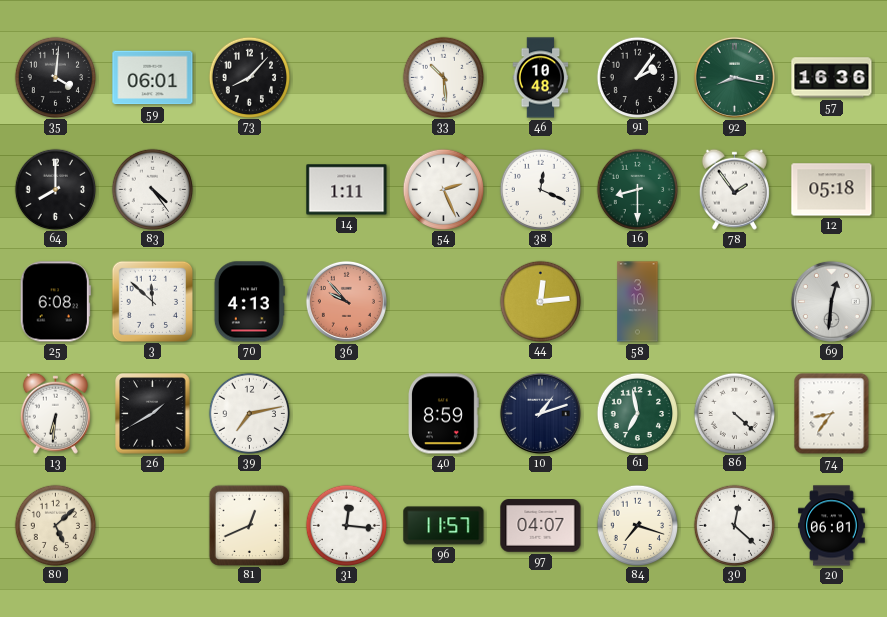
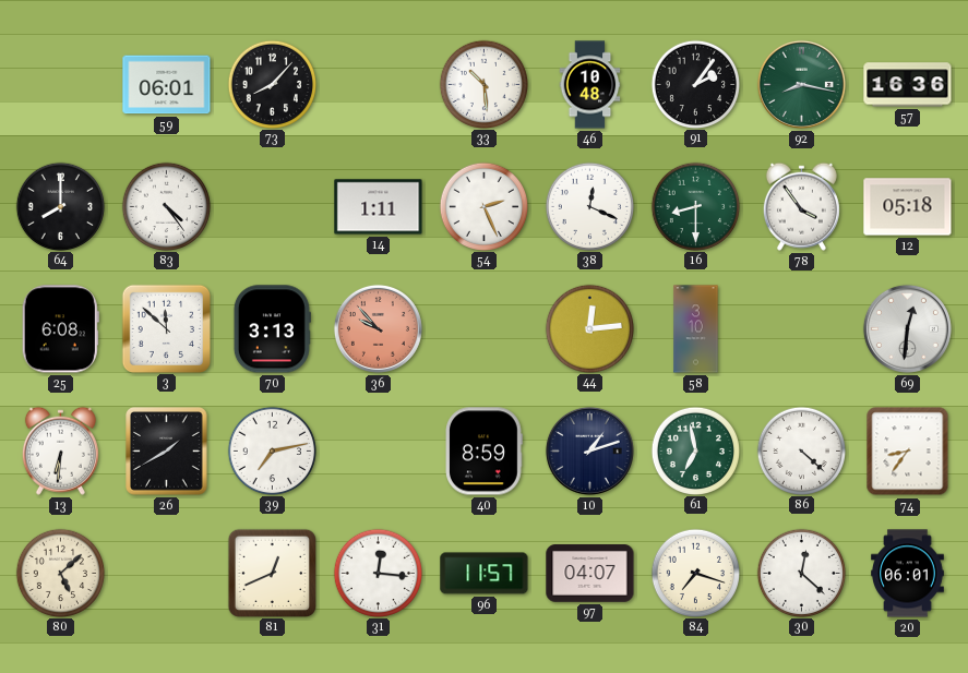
35: 4:01 -> none (55, 77)
78: 1:54 -> 3:54 (801, 206)
70: 4:13 -> 3:13 (272, 329)
